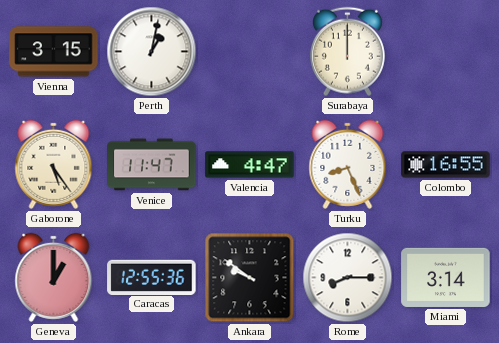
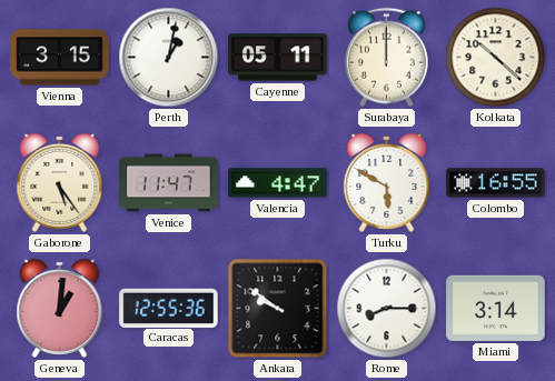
Cayenne: none -> 05:11 (278, 58)
Kolkata: none -> 10:22 (496, 58)
Turku: 8:26 -> 5:50 (387, 182)
Geneva: 1:00 -> 1:01 (60, 308)
